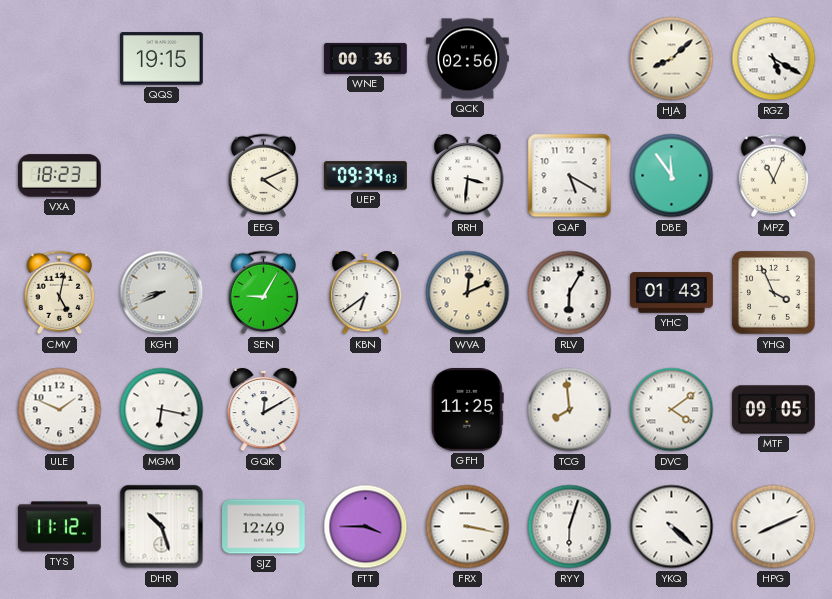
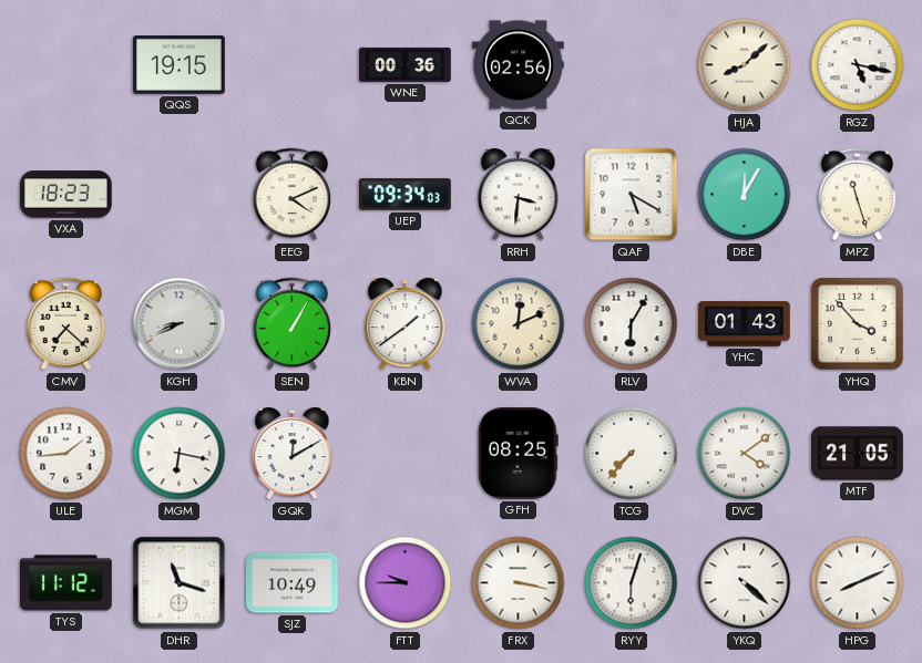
RGZ: 5:20 -> 5:17 (858, 65)
DBE: 11:54 -> 12:05 (745, 195)
MPZ: 11:04 -> 11:27 (858, 195)
CMV: 5:02 -> 7:22 (66, 324)
SEN: 9:05 -> 1:05 (293, 324)
KBN: 6:39 -> 1:39 (406, 324)
YHQ: 3:56 -> 3:53 (858, 324)
ULE: 1:49 -> 1:44 (66, 454)
GFH: 11:25 -> 08:25 (518, 454)
TCG: 7:59 -> 7:37 (632, 454)
MTF: 09:05 -> 21:05 (858, 454)
DHR: 10:27 -> 11:18 (180, 583)
SJZ: 12:49 -> 10:49 (293, 583)
FTT: 3:45 -> 9:45 (406, 583)
